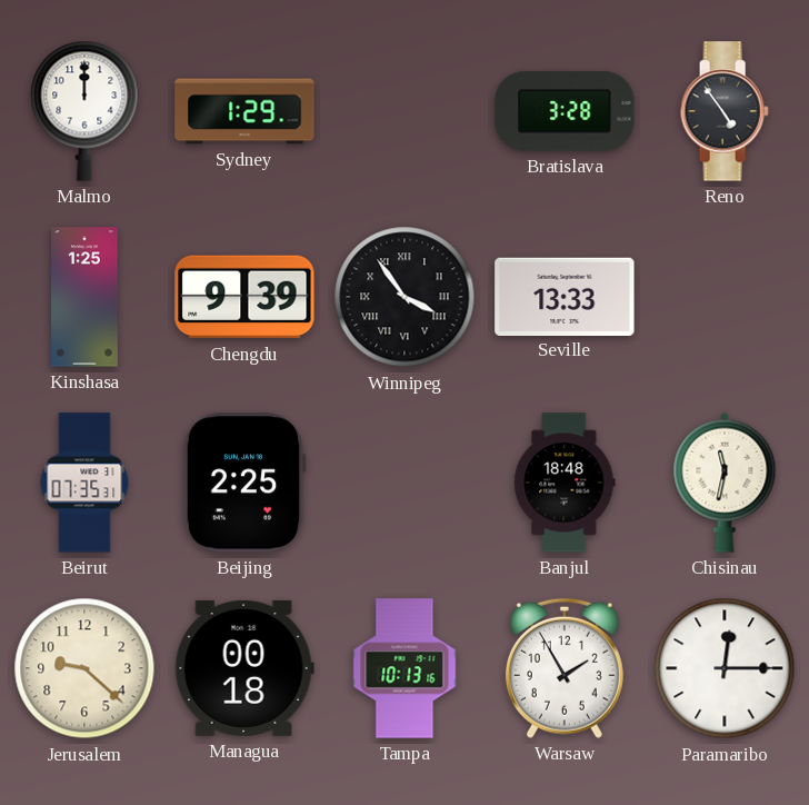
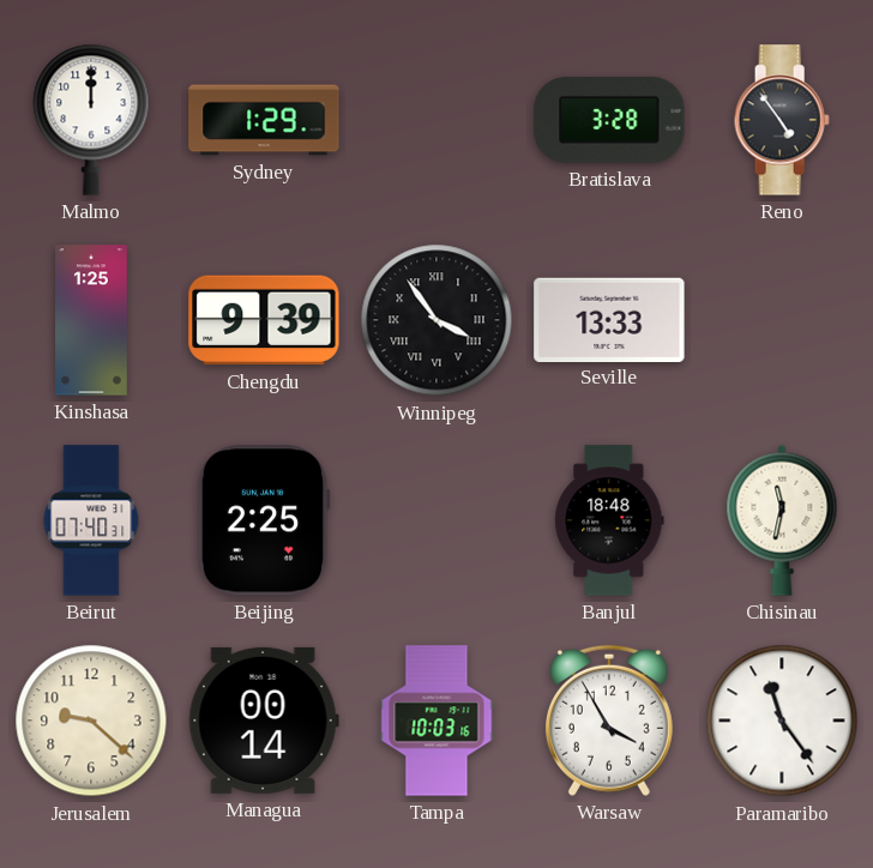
Beirut: 07:35 -> 07:40 (91, 520)
Managua: 00:18 -> 00:14 (264, 721)
Tampa: 10:13 -> 10:03 (436, 721)
Warsaw: 1:55 -> 3:55 (609, 721)
Paramaribo: 12:15 -> 11:24 (782, 721)
